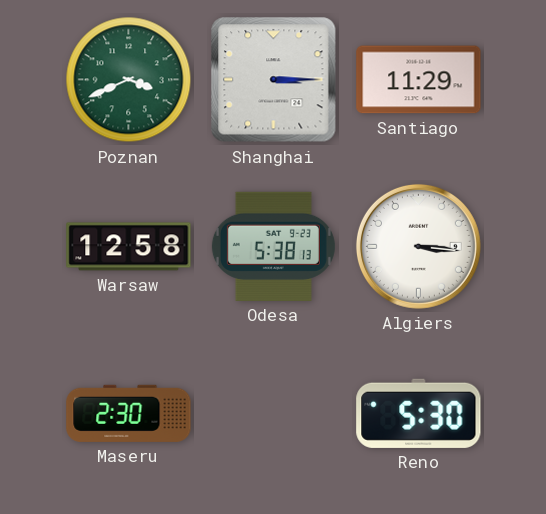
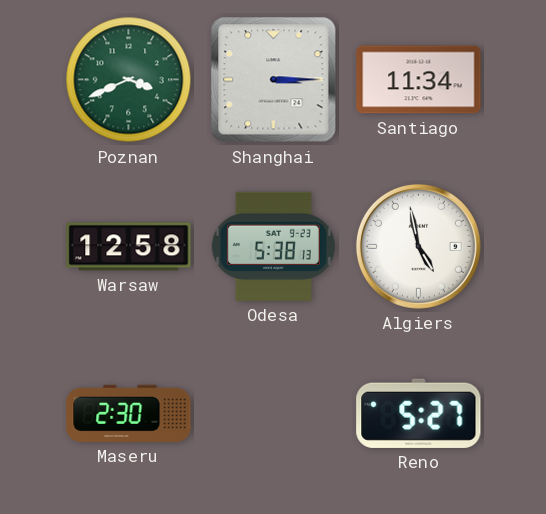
Santiago: 11:29 -> 11:34 (419, 80)
Algiers: 3:16 -> 4:58 (418, 246)
Reno: 5:30 -> 5:27 (419, 413)
